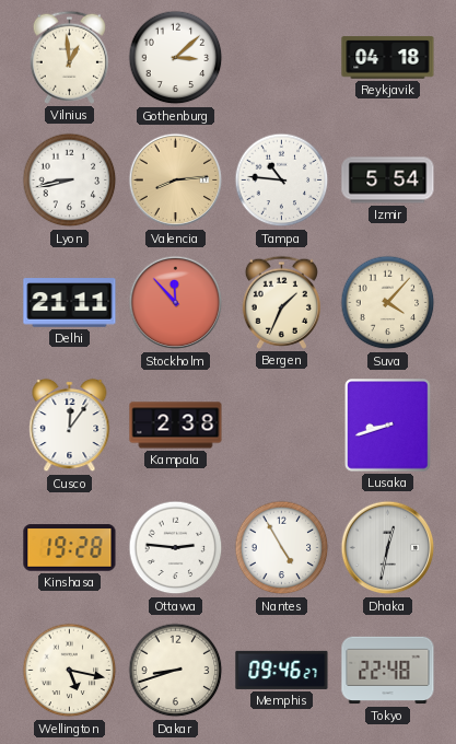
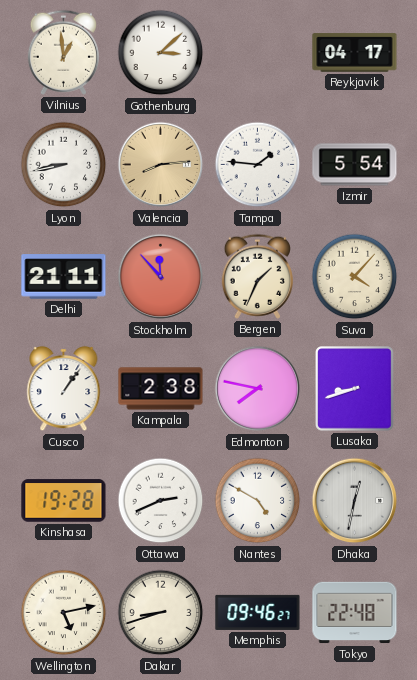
Reykjavik: 04:18 -> 04:17 (355, 53)
Tampa: 10:46 -> 1:46 (258, 165)
Cusco: 12:06 -> 1:06 (64, 389)
Edmonton: none -> 7:47 (258, 389)
Ottawa: 2:46 -> 2:41 (161, 501)
Nantes: 4:55 -> 4:50 (258, 501)
Wellington: 5:17 -> 5:13 (64, 613)
